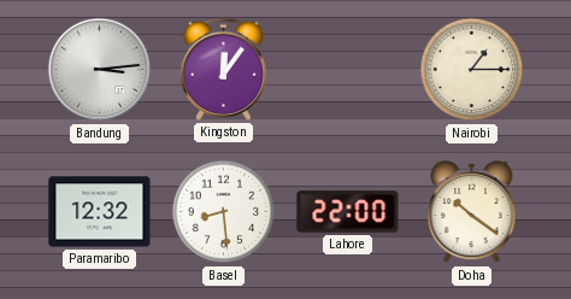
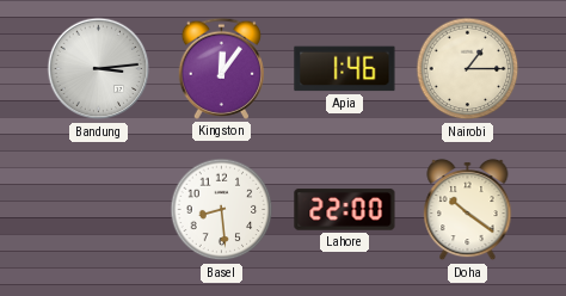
Apia: none -> 1:46 (345, 69)
Paramaribo: 12:32 -> none (100, 212)
